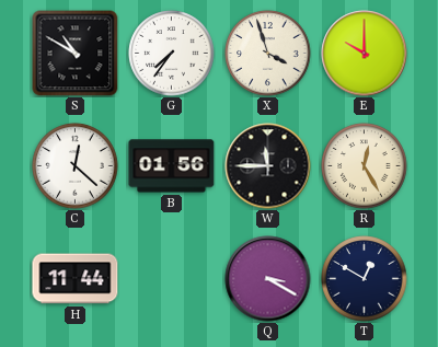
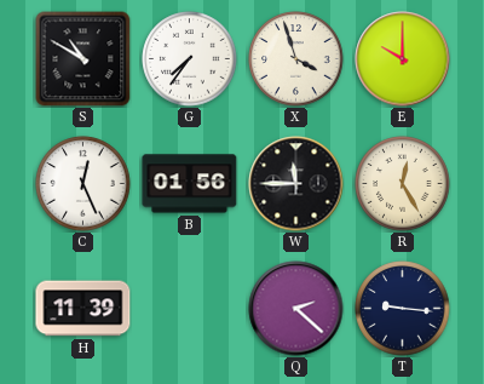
C: 12:22 -> 12:26 (83, 184)
H: 11:44 -> 11:39 (83, 309)
Q: 3:20 -> 2:22 (296, 309)
T: 12:50 -> 9:16 (403, 309)
